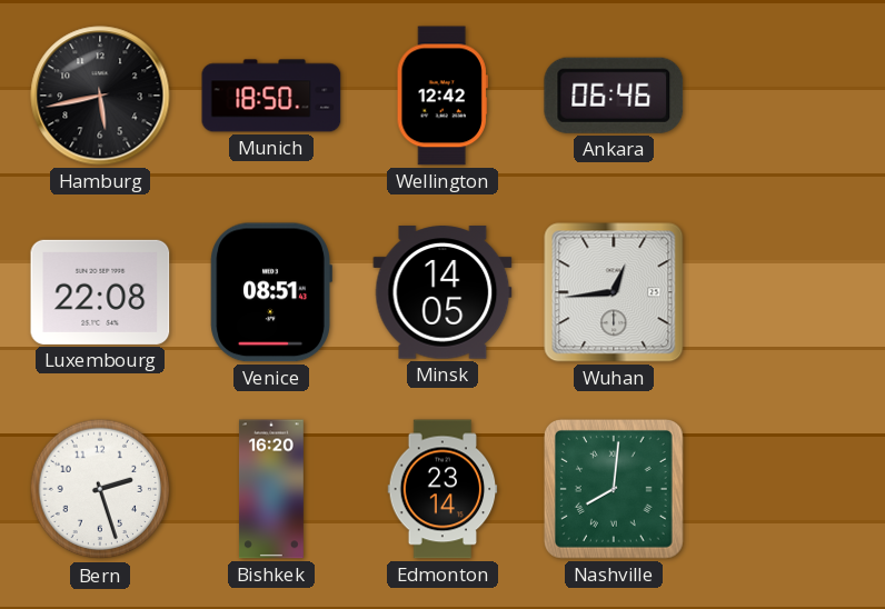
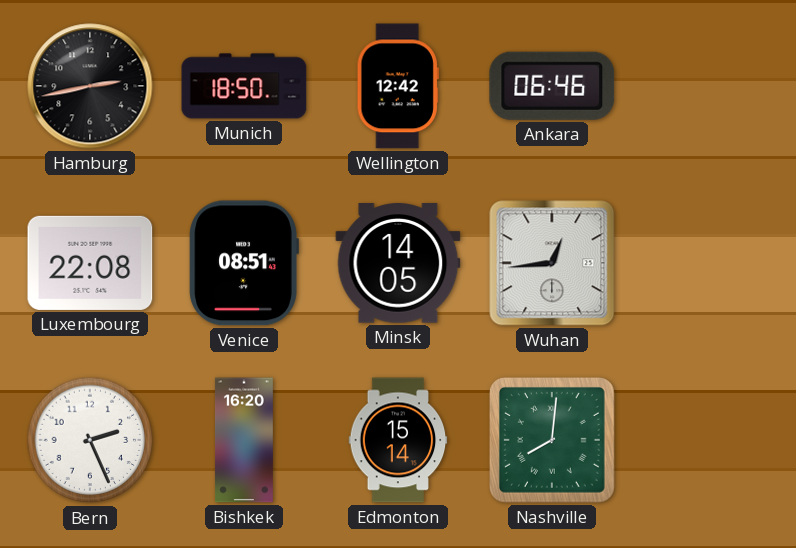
Hamburg: 5:43 -> 2:43 (90, 86)
Bern: 2:27 -> 2:26 (90, 440)
Edmonton: 23:14 -> 15:14 (398, 440)
